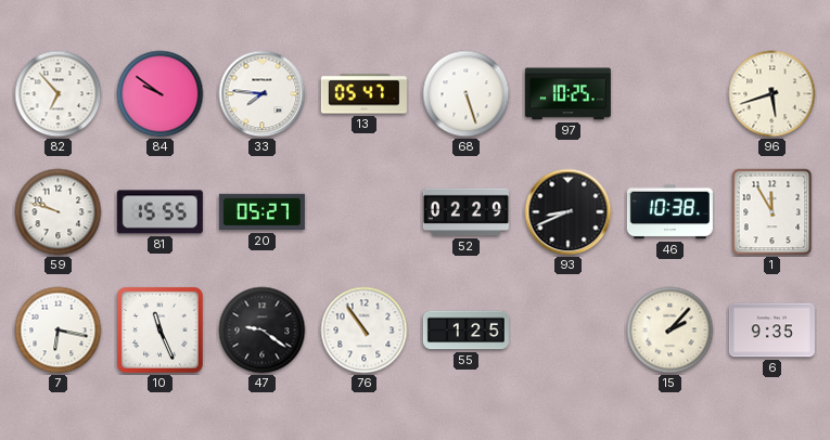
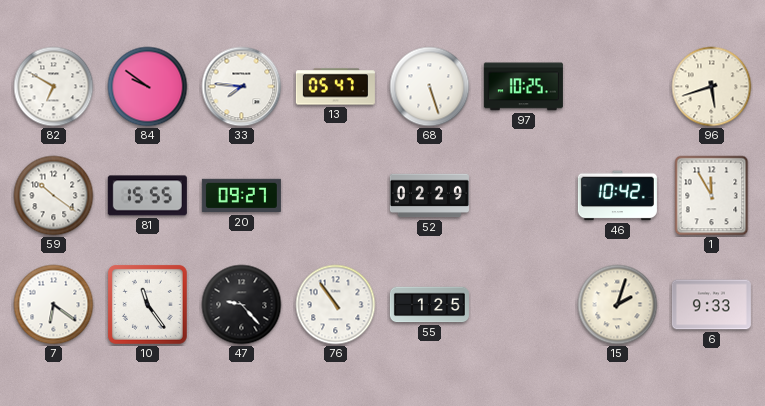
82: 6:53 -> 6:50 (54, 87)
59: 9:48 -> 10:21 (54, 196)
20: 05:27 -> 09:27 (241, 196)
93: 8:41 -> none (569, 212)
46: 10:38 -> 10:42 (617, 196)
7: 6:17 -> 6:21 (54, 305)
10: 11:26 -> 11:24 (147, 304)
47: 9:21 -> 9:23 (242, 305)
15: 2:07 -> 2:03 (618, 305)
6: 9:35 -> 9:33 (711, 305)
